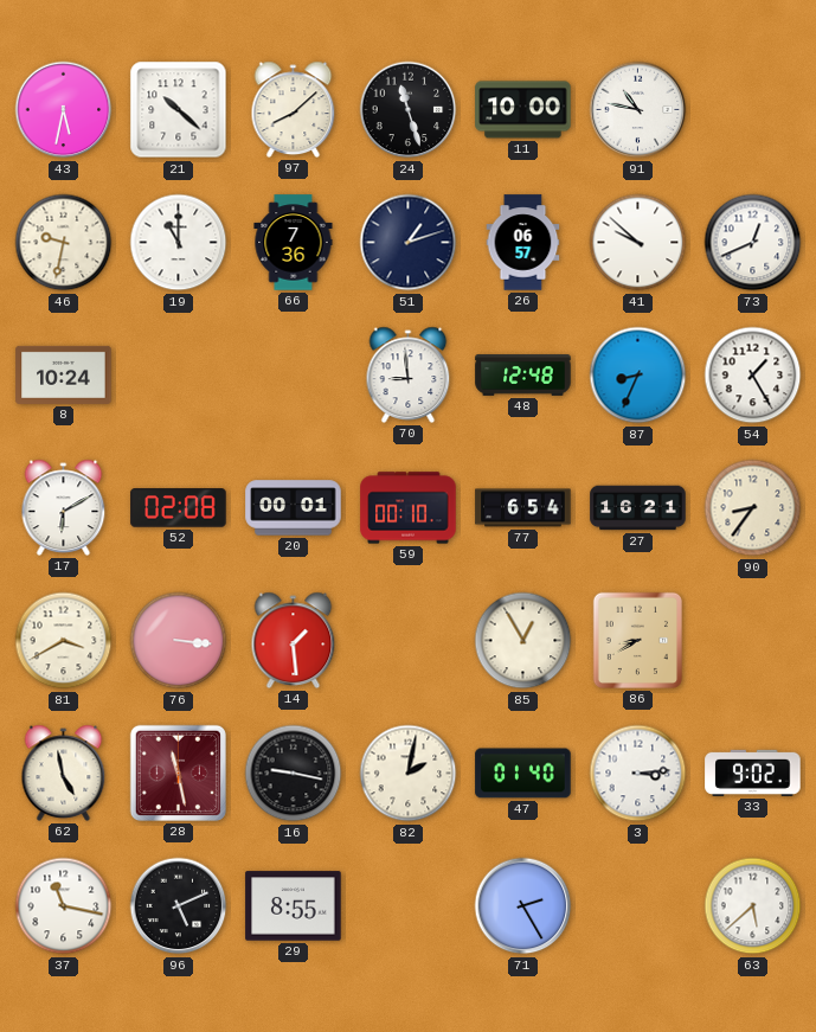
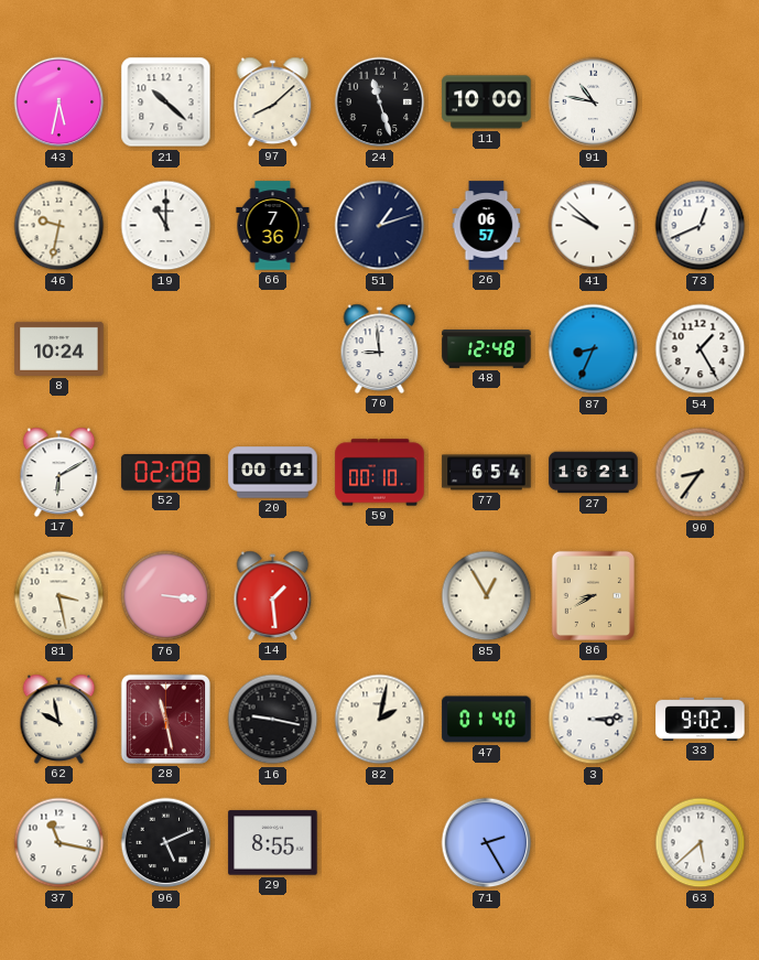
81: 3:40 -> 3:28 (59, 596)
62: 4:58 -> 9:58 (59, 719)
